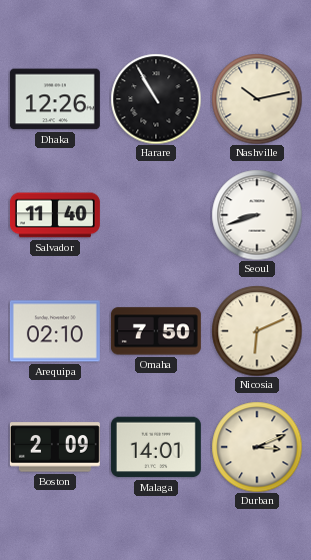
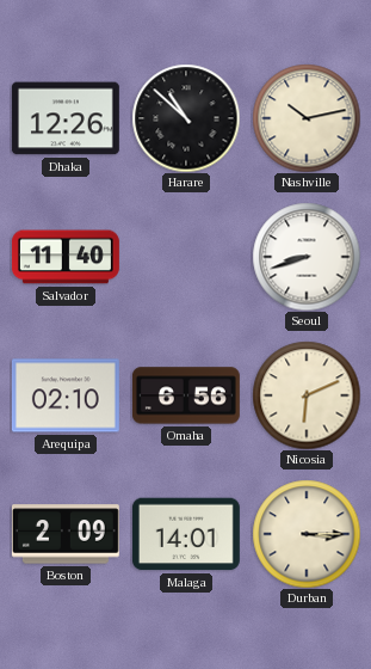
Harare: 10:55 -> 10:52 (186, 118)
Omaha: 7:50 -> 6:56 (186, 395)
Durban: 3:11 -> 3:15 (307, 534)
